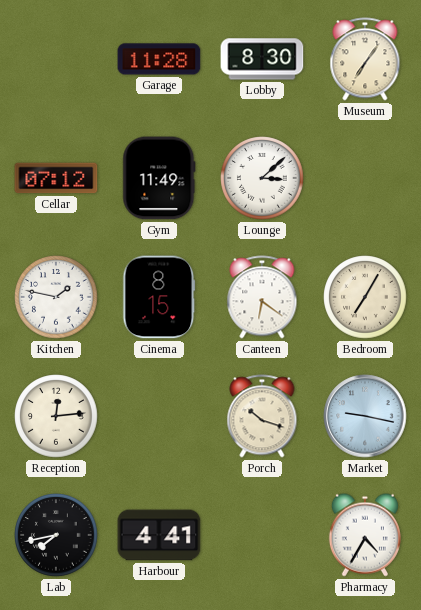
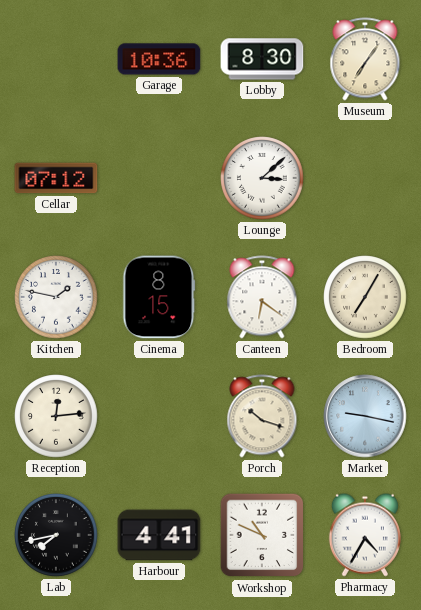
Garage: 11:28 -> 10:36 (159, 59)
Gym: 11:49 -> none (159, 178)
Workshop: none -> 10:49 (262, 535)
